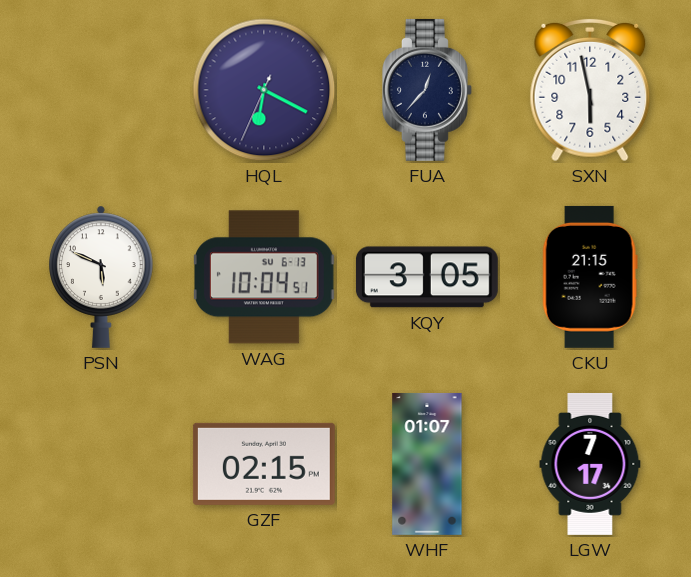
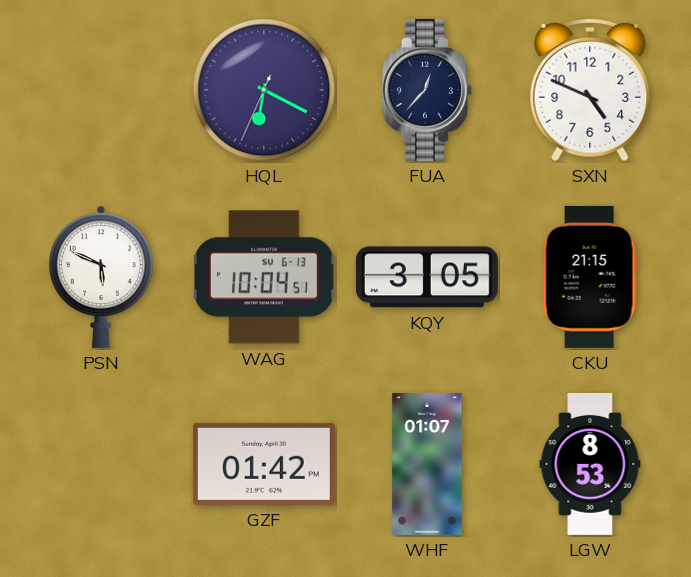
SXN: 5:58 -> 4:49 (590, 90)
GZF: 02:15 -> 01:42 (264, 464)
LGW: 7:17 -> 8:53 (590, 464)
